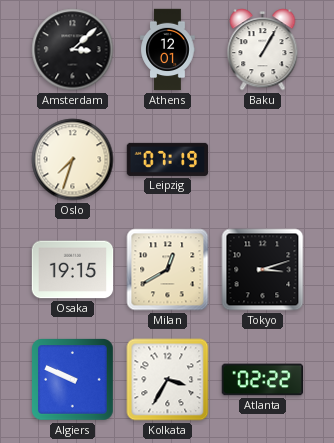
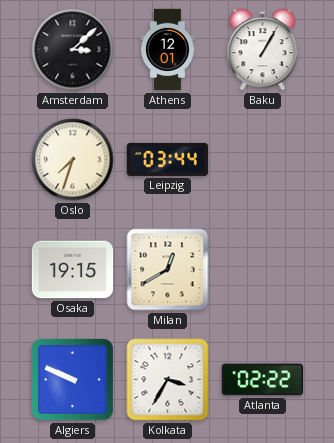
Leipzig: 07:19 -> 03:44 (168, 159)
Tokyo: 3:12 -> none (263, 270)
